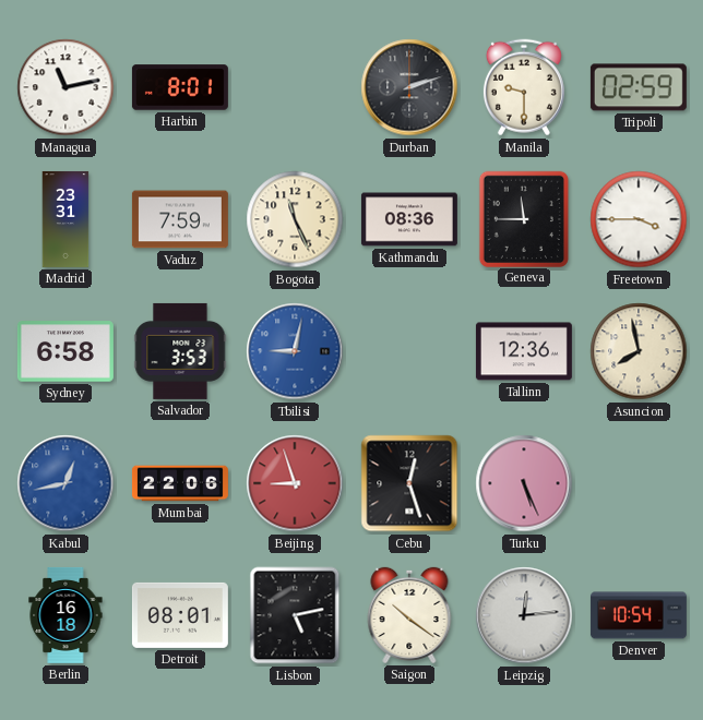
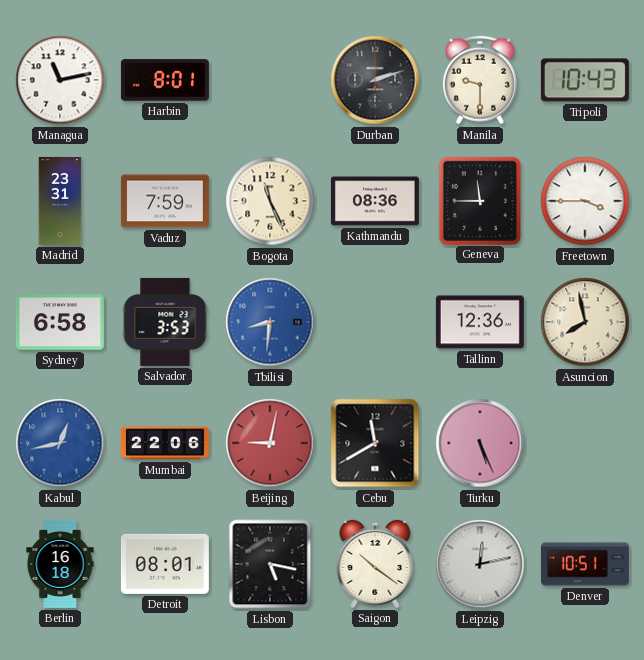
Tripoli: 02:59 -> 10:43 (585, 80)
Tbilisi: 9:02 -> 8:31 (270, 322)
Beijing: 8:57 -> 9:02 (270, 443)
Cebu: 12:27 -> 11:40 (375, 443)
Lisbon: 5:13 -> 5:17 (270, 564)
Leipzig: 12:14 -> 12:13 (480, 564)
Denver: 10:54 -> 10:51 (585, 564)
